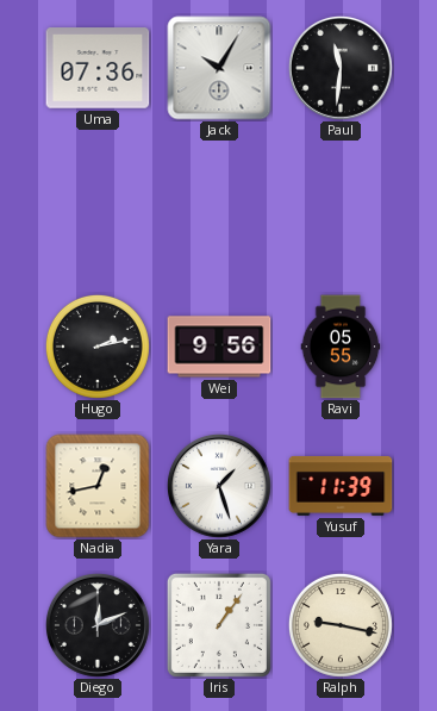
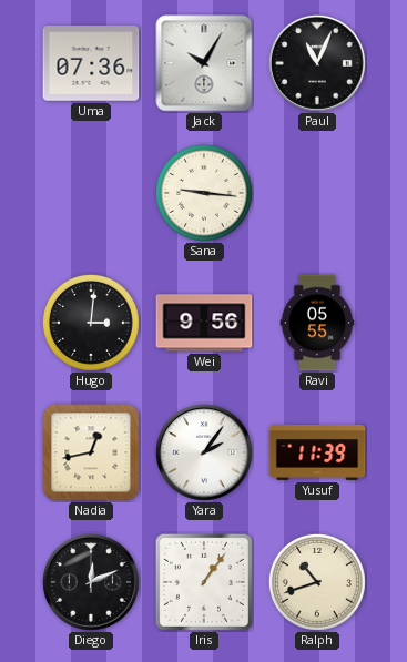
Paul: 11:31 -> 11:04 (317, 63)
Sana: none -> 9:16 (204, 193)
Hugo: 2:13 -> 3:01 (91, 323)
Yara: 1:27 -> 2:06 (204, 452)
Ralph: 9:17 -> 10:42 (317, 582)
